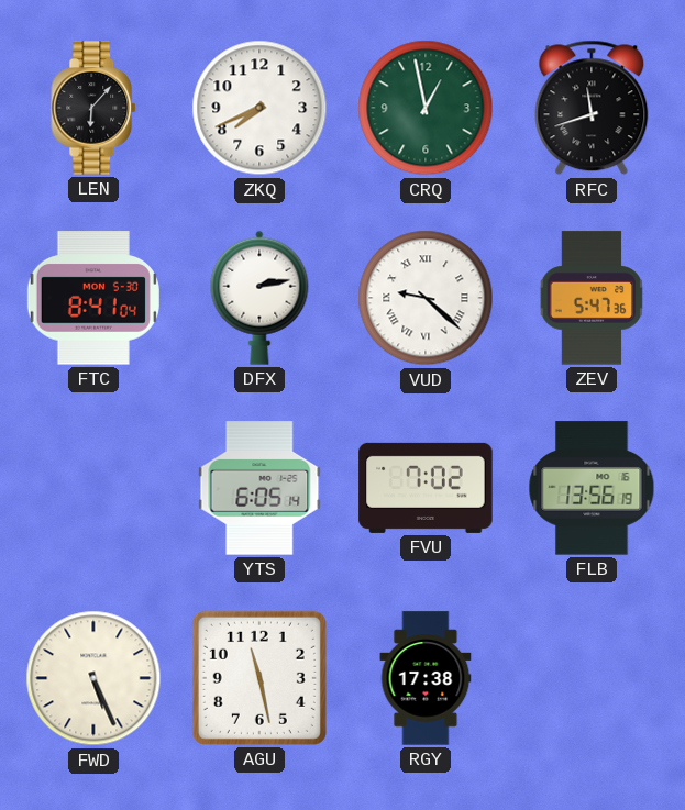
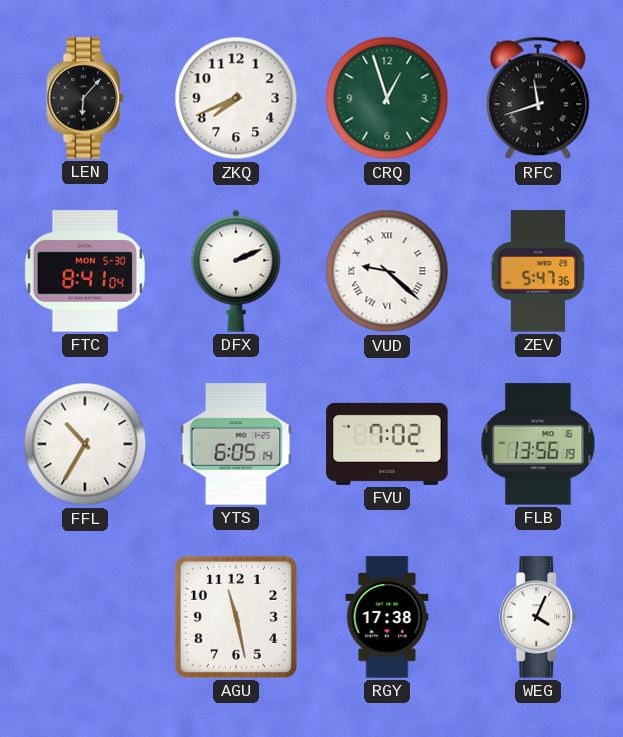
CRQ: 12:58 -> 12:57 (387, 98)
DFX: 2:13 -> 2:11 (236, 271)
FFL: none -> 10:35 (85, 444)
FWD: 5:26 -> none (93, 678)
WEG: none -> 4:04 (539, 617)
